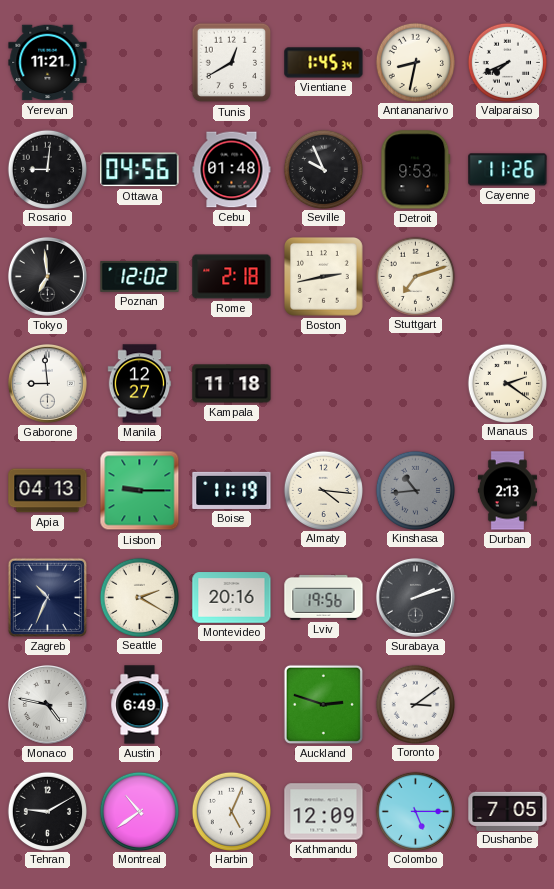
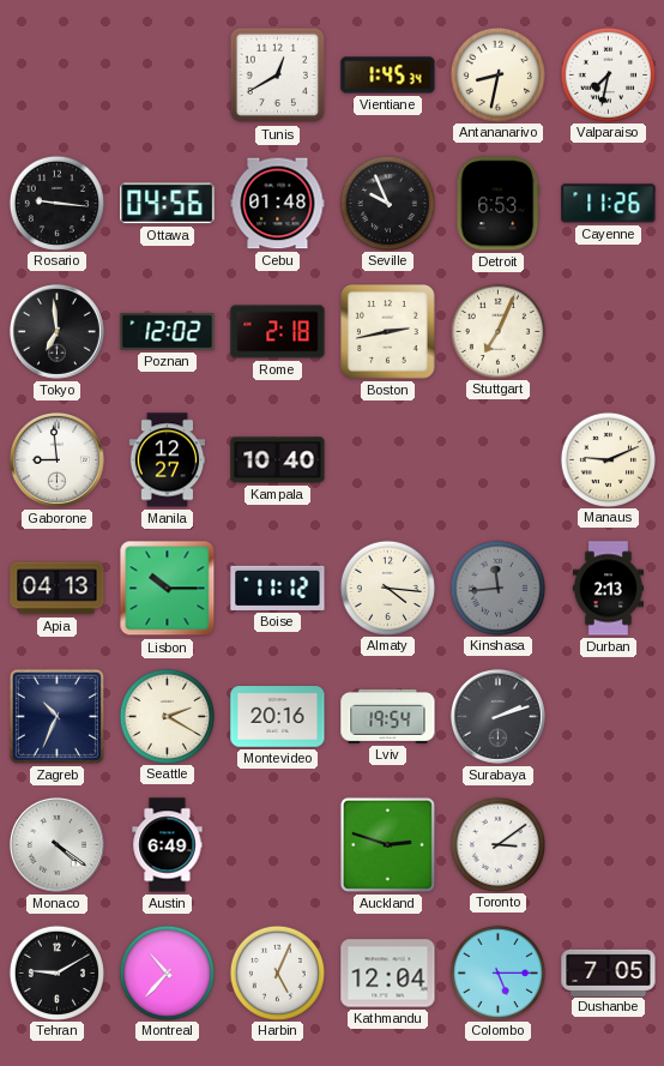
Yerevan: 11:21 -> none (48, 63)
Valparaiso: 7:41 -> 7:32 (608, 74)
Rosario: 9:01 -> 9:16 (56, 203)
Detroit: 9:53 -> 6:53 (499, 204)
Stuttgart: 7:12 -> 7:04 (497, 331)
Kampala: 11:18 -> 10:40 (278, 460)
Manaus: 2:21 -> 9:11 (608, 459)
Lisbon: 9:15 -> 10:15 (168, 589)
Boise: 11:19 -> 11:12 (278, 588)
Kinshasa: 10:44 -> 11:44 (497, 588)
Lviv: 19:56 -> 19:54 (388, 716)
Monaco: 4:47 -> 4:21 (56, 844)
Montreal: 10:39 -> 10:37 (167, 972)
Kathmandu: 12:09 -> 12:04 (388, 974)
